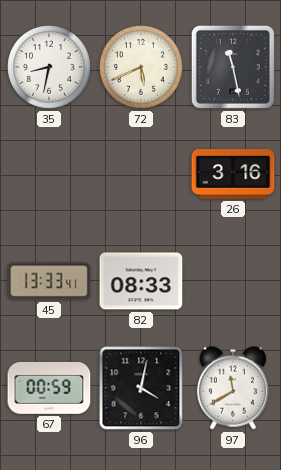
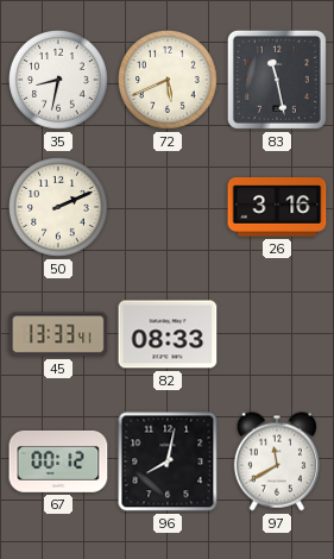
50: none -> 2:11 (59, 208)
67: 00:59 -> 00:12 (58, 463)
96: 4:02 -> 8:02 (168, 461)
